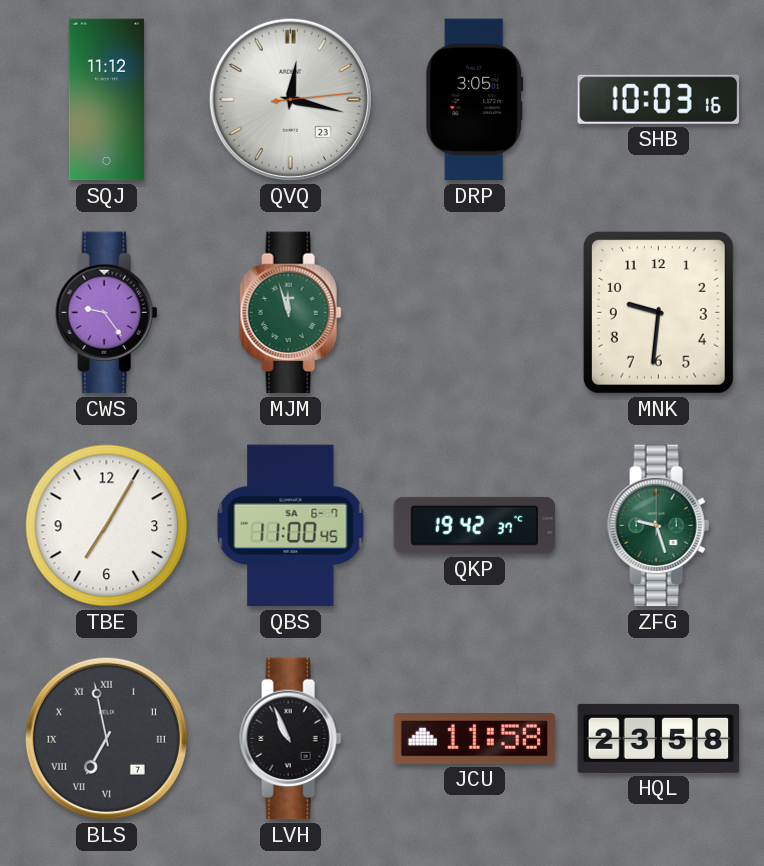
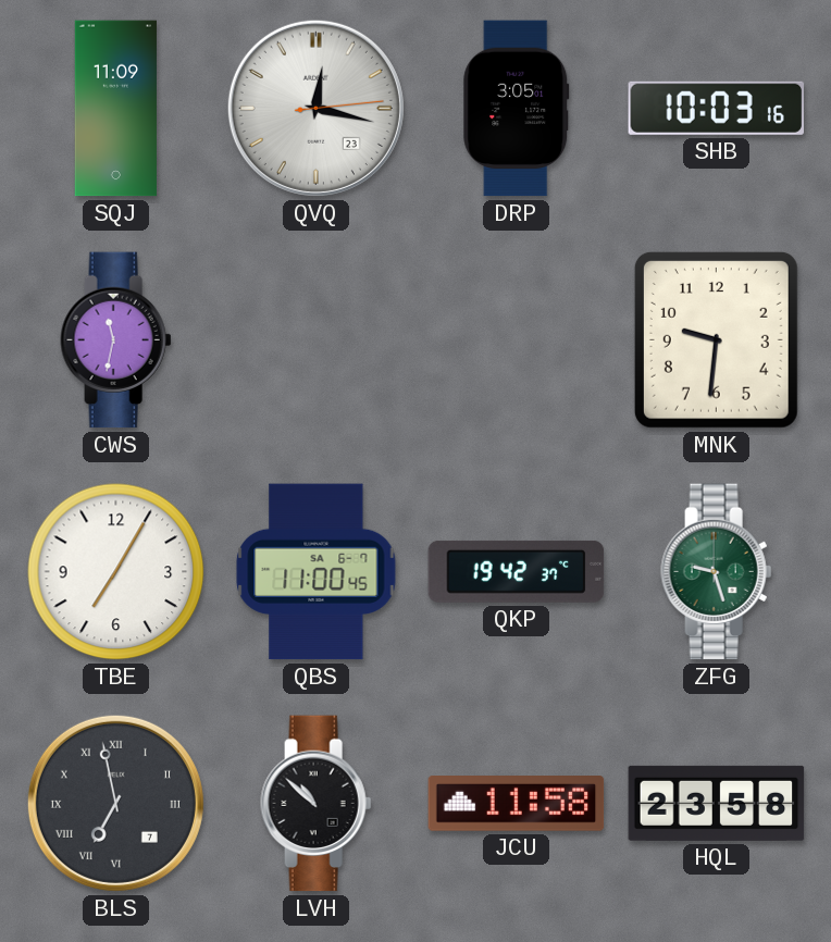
SQJ: 11:12 -> 11:09 (115, 109)
CWS: 9:24 -> 11:32 (116, 340)
MJM: 11:57 -> none (291, 313)
LVH: 10:56 -> 10:52 (317, 804)
